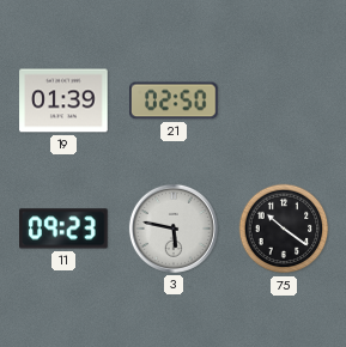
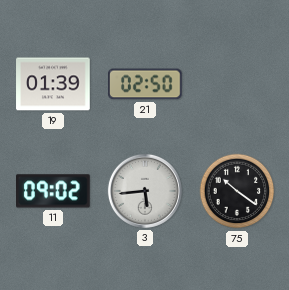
11: 09:23 -> 09:02 (54, 191)
3: 5:47 -> 5:44 (145, 191)
